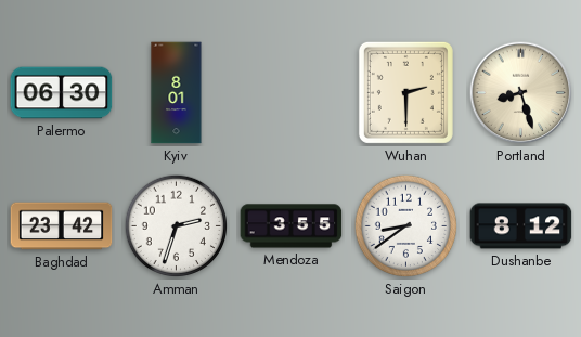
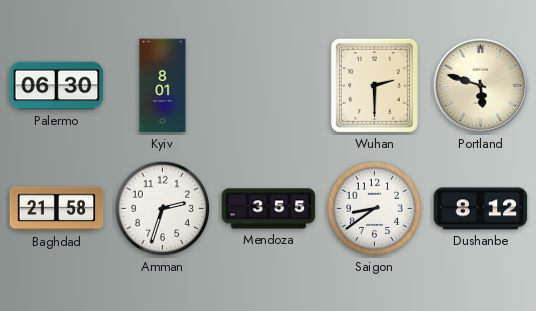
Portland: 8:27 -> 5:48 (481, 86)
Baghdad: 23:42 -> 21:58 (57, 209)
